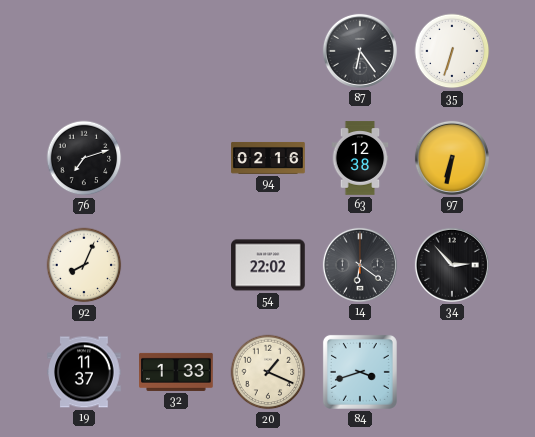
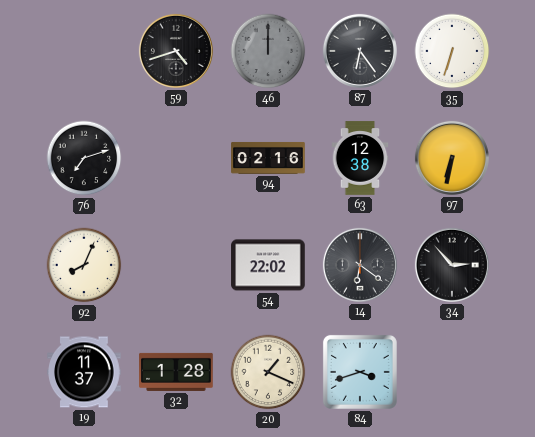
59: none -> 4:42 (176, 51)
46: none -> 12:00 (268, 51)
32: 1:33 -> 1:28 (176, 372)
